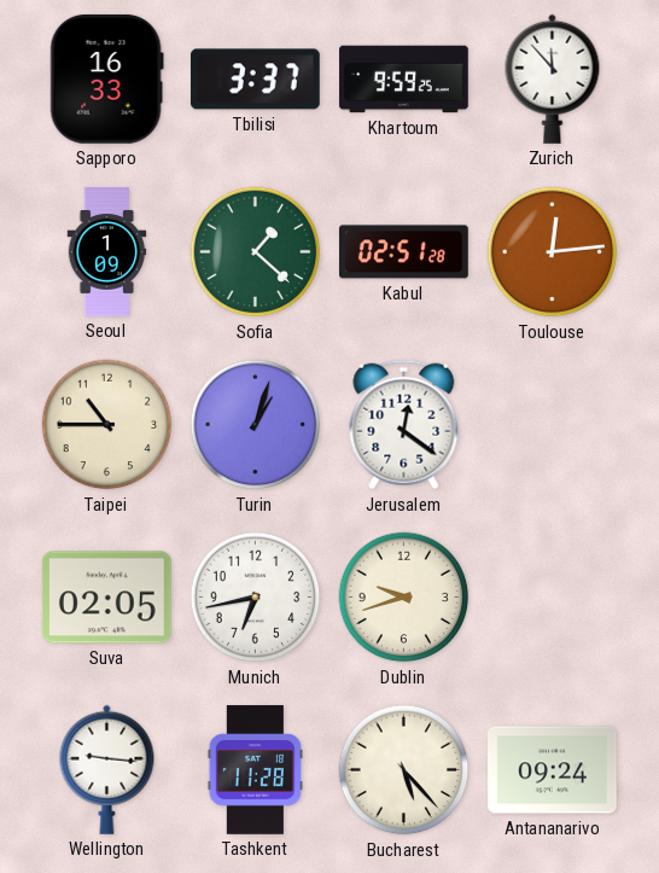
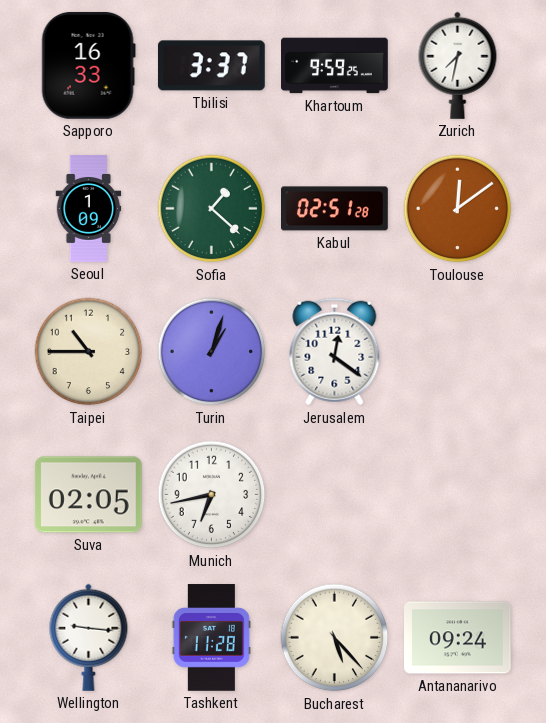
Zurich: 11:53 -> 7:32 (458, 65)
Toulouse: 12:14 -> 12:09 (458, 209)
Dublin: 9:42 -> none (404, 598)
